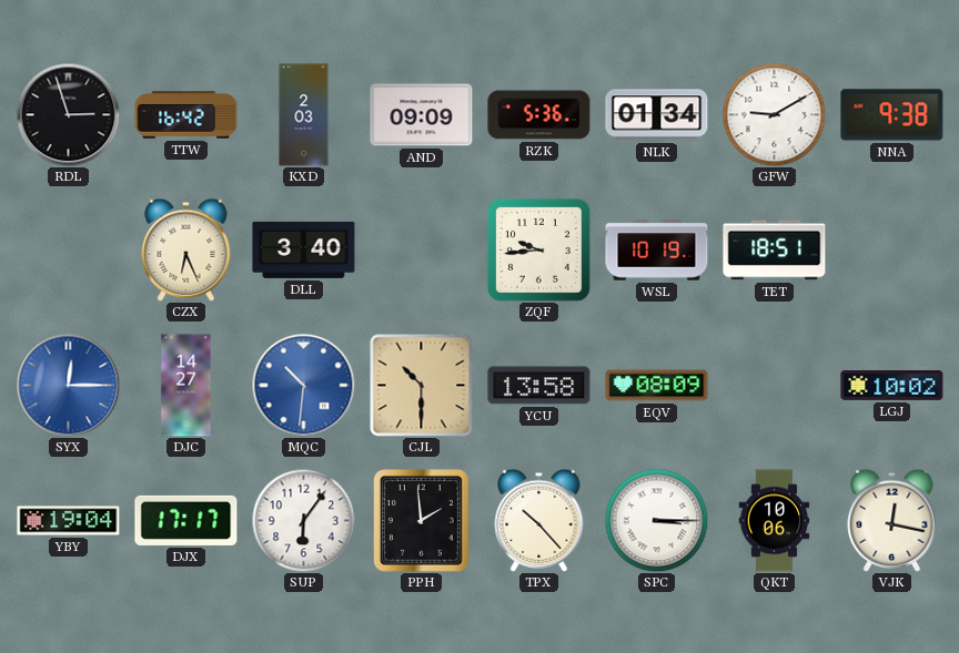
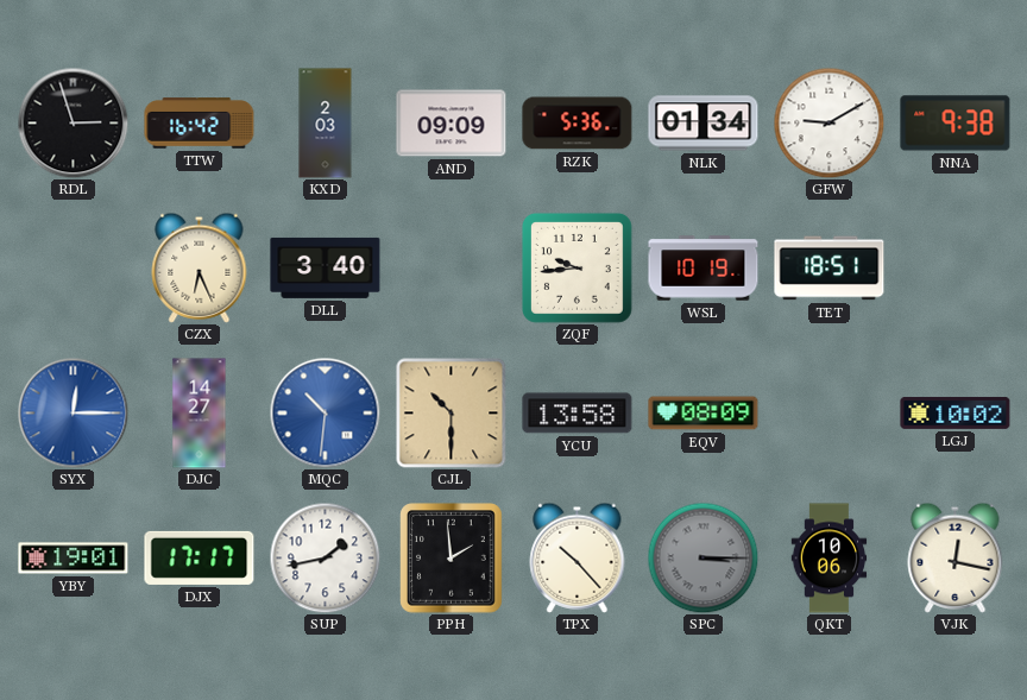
YBY: 19:04 -> 19:01 (74, 559)
SUP: 6:06 -> 1:43 (325, 557)
SPC dial: white -> grey (702, 557)
